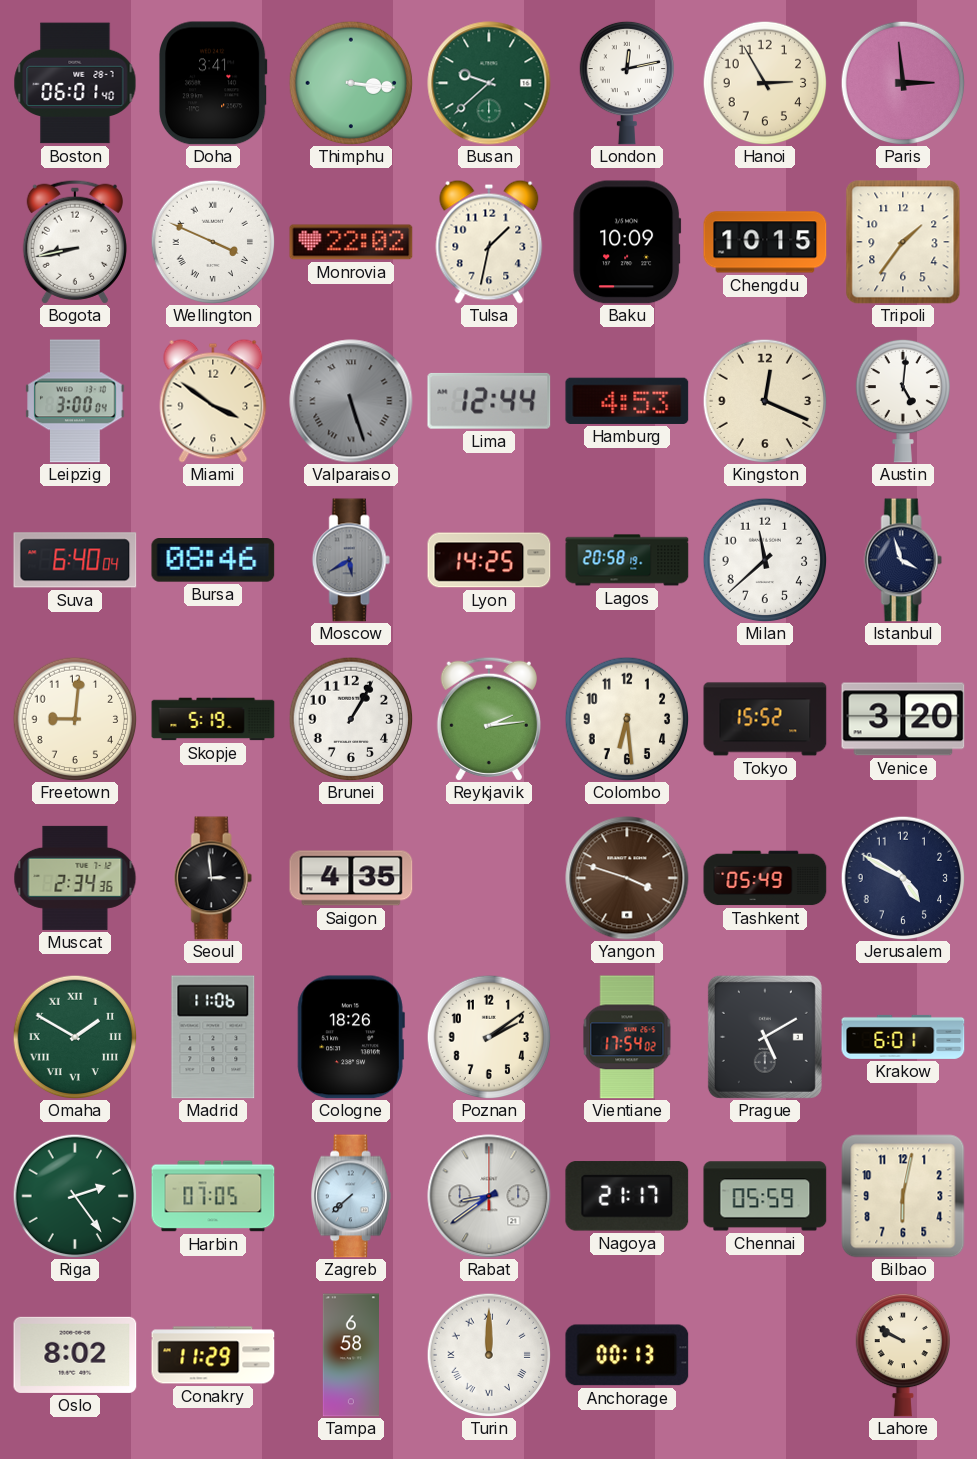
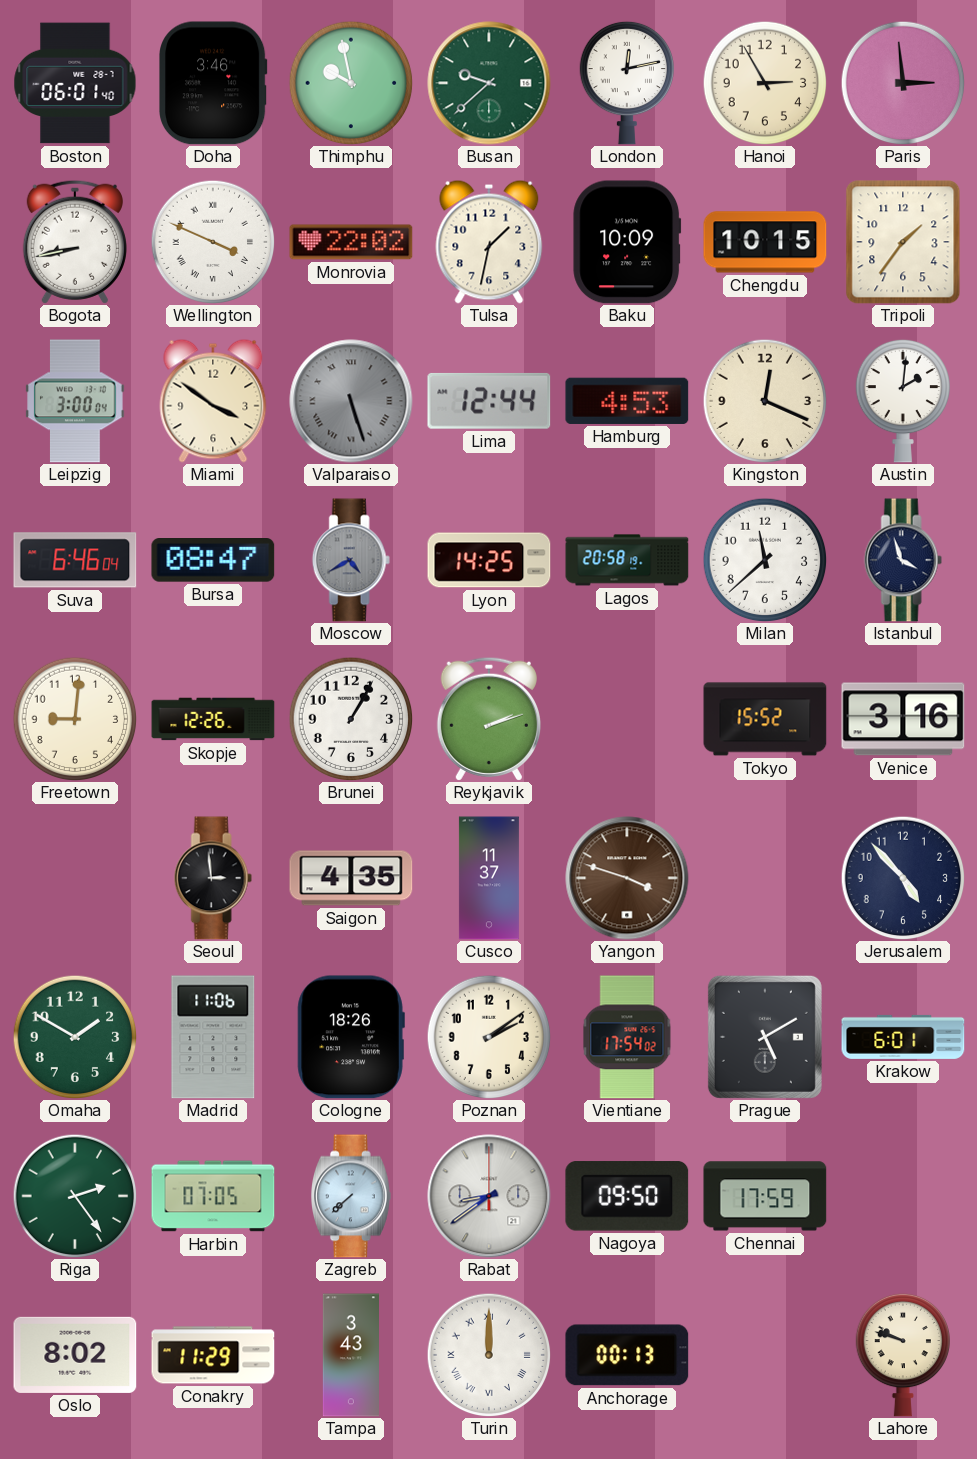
Doha: 3:41 -> 3:46 (213, 83)
Thimphu: 3:16 -> 9:58 (351, 83)
Austin: 5:01 -> 2:01 (902, 401)
Suva: 6:40 -> 6:46 (75, 560)
Bursa: 08:46 -> 08:47 (213, 560)
Moscow: 5:40 -> 4:40 (351, 560)
Skopje: 5:19 -> 12:26 (213, 719)
Reykjavik: 2:14 -> 2:12 (489, 719)
Colombo: 6:29 -> none (627, 719)
Venice: 3:20 -> 3:16 (903, 719)
Muscat: 2:34 -> none (75, 878)
Cusco: none -> 11:37 (489, 878)
Tashkent: 05:49 -> none (765, 878)
Jerusalem: 4:50 -> 4:53 (903, 878)
Omaha numerals: Roman -> Arabic (75, 1037)
Nagoya: 21:17 -> 09:50 (627, 1196)
Chennai: 05:59 -> 17:59 (765, 1196)
Bilbao: 6:02 -> none (903, 1196)
Tampa: 6:58 -> 3:43 (350, 1355)
Lahore: 9:50 -> 9:48 (902, 1355)
